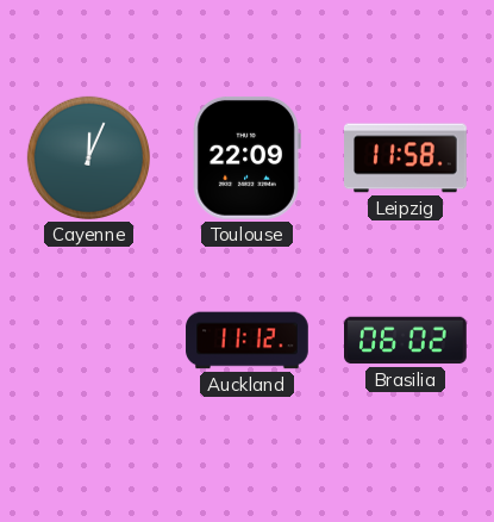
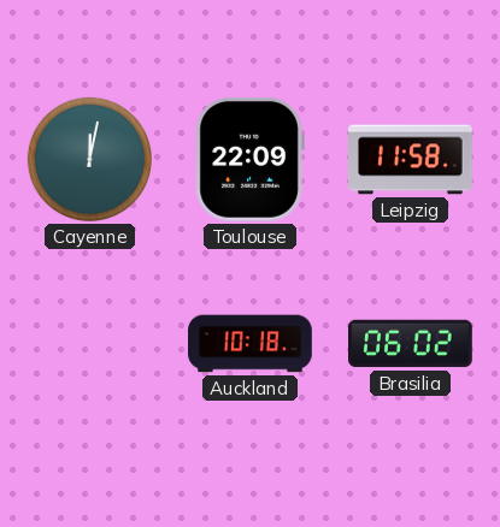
Cayenne: 12:04 -> 12:02 (89, 159)
Auckland: 11:12 -> 10:18 (251, 344)
